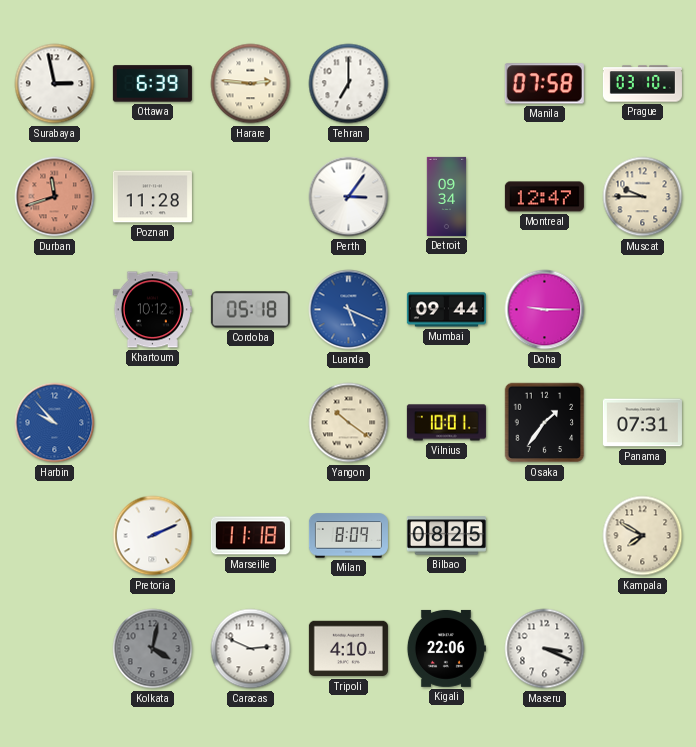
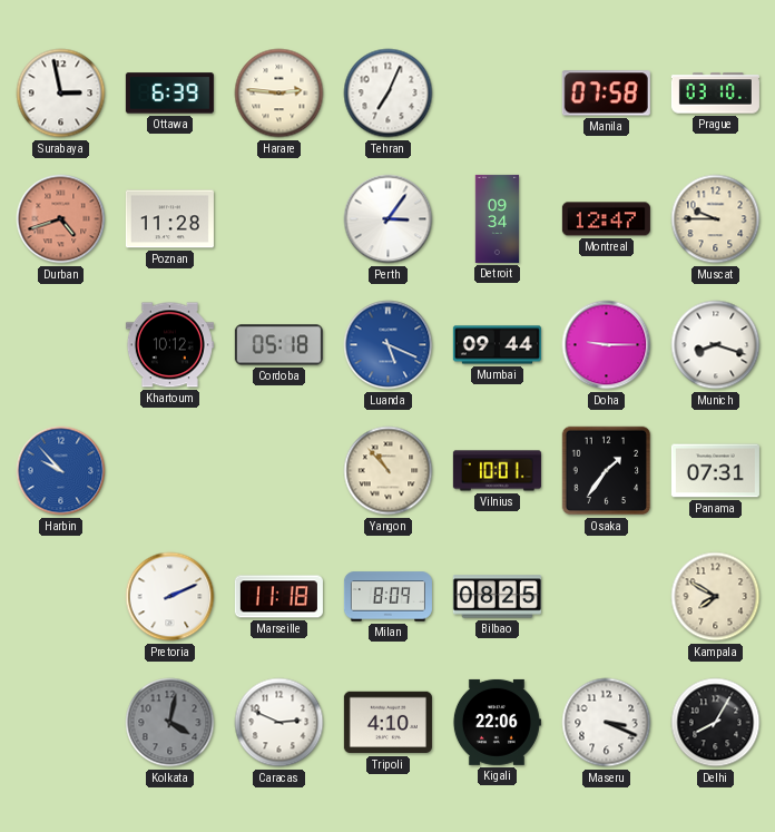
Tehran: 7:00 -> 7:04 (389, 94)
Durban: 11:42 -> 4:42 (61, 219)
Munich: none -> 8:18 (716, 345)
Yangon: 10:21 -> 10:53 (389, 471)
Delhi: none -> 8:05 (716, 723)
